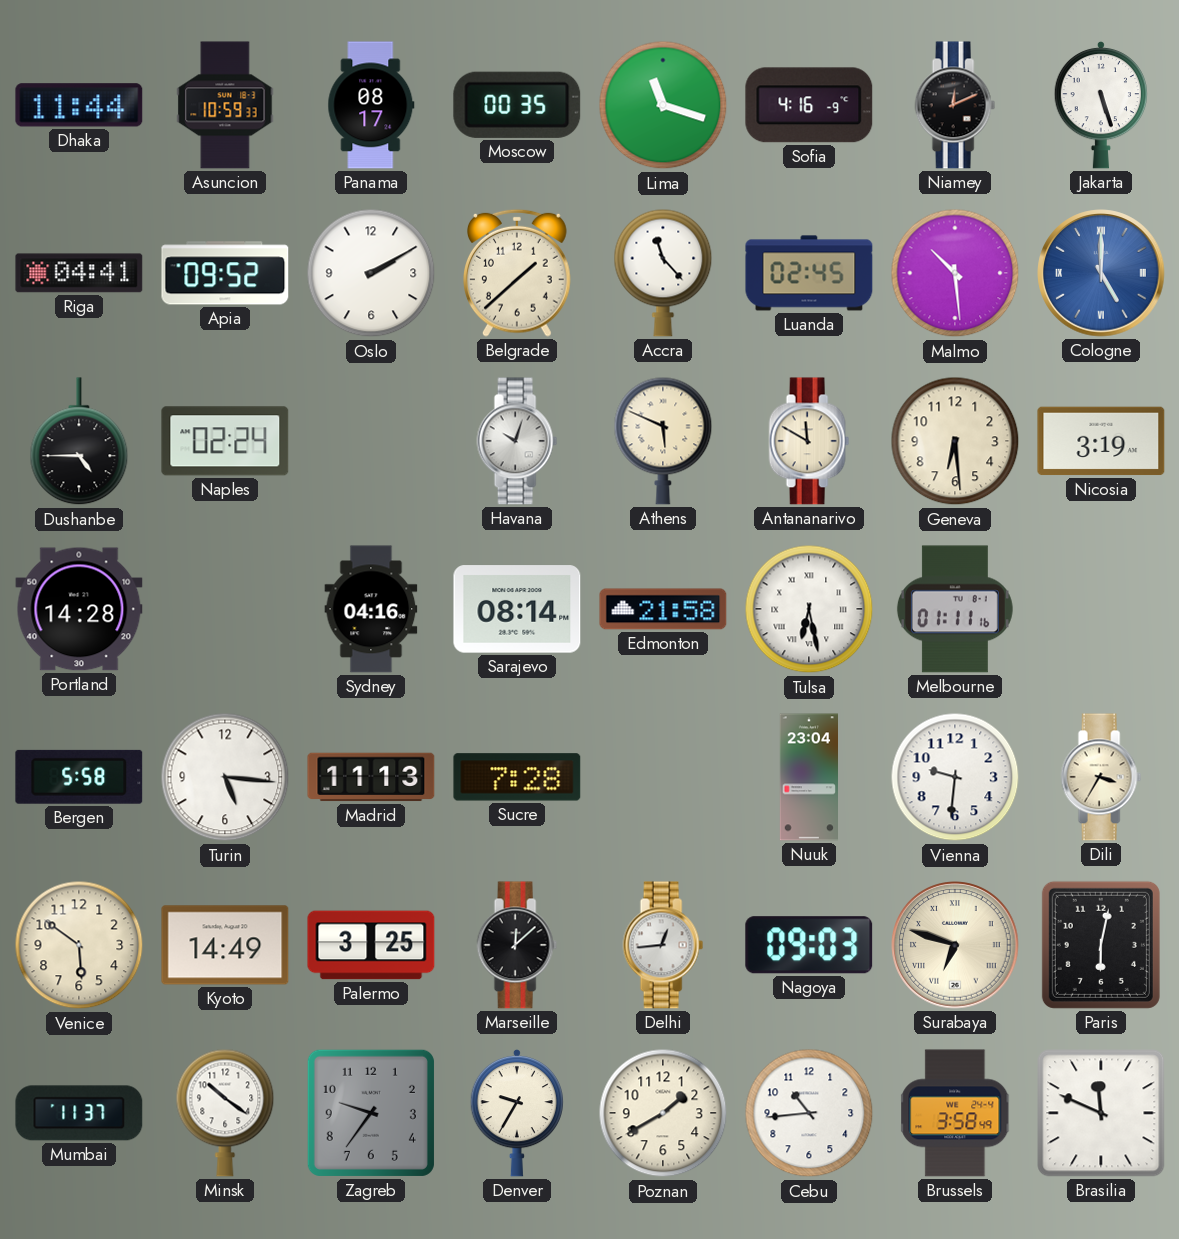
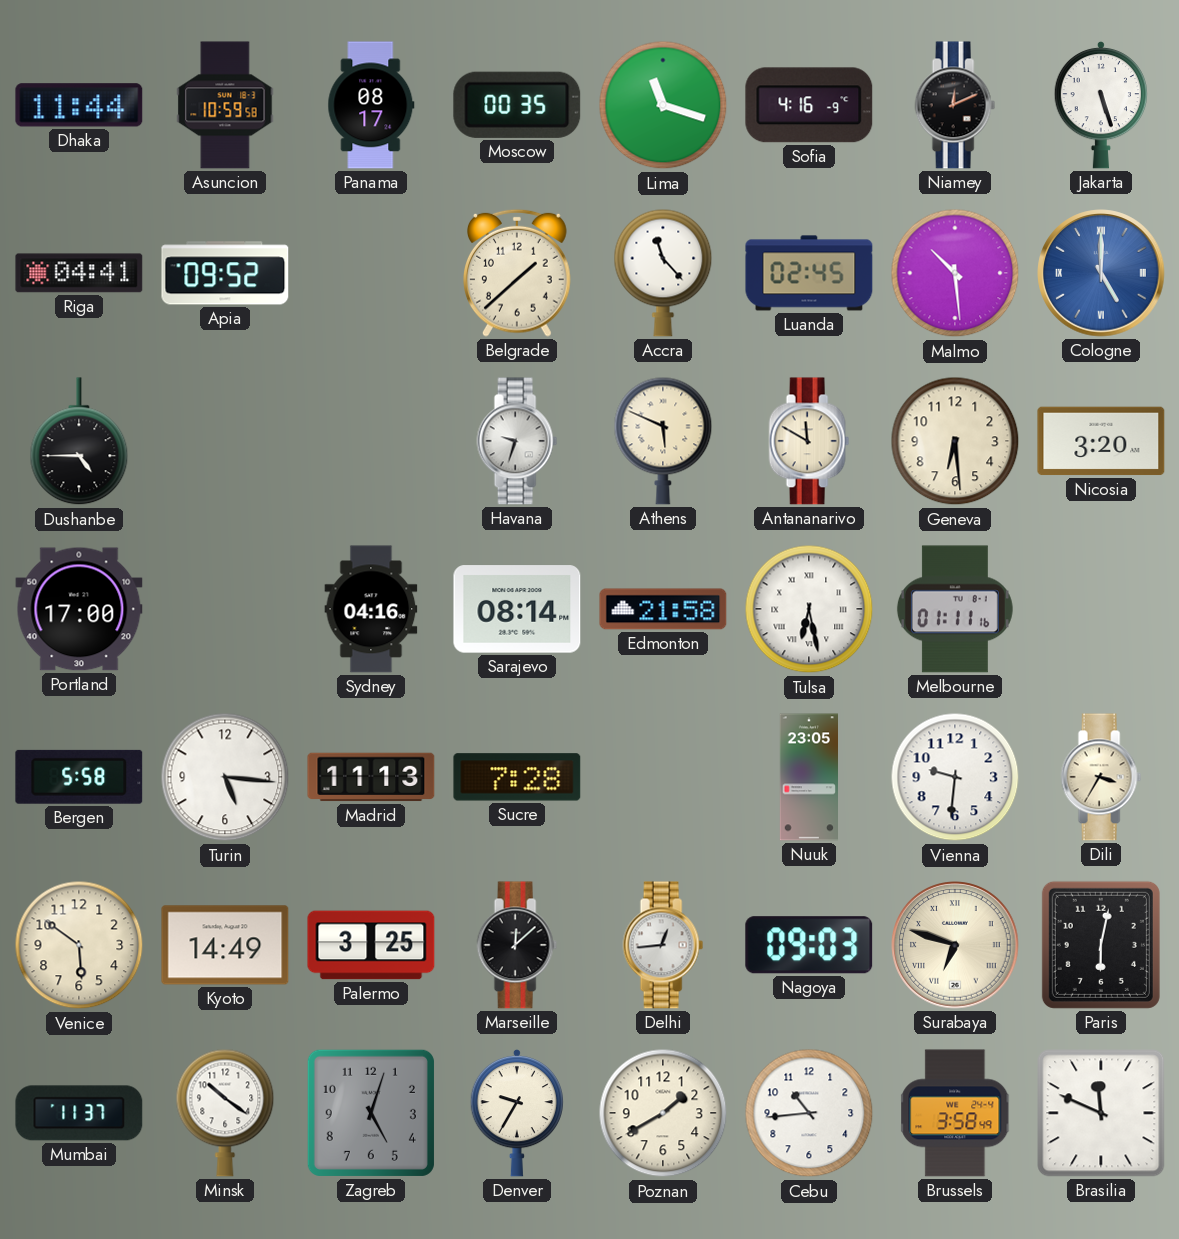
Asuncion: 10:59:33 -> 10:59:58 (225, 105)
Oslo: 2:10 -> none (371, 273)
Naples: 02:24 -> none (225, 441)
Havana: 10:03 -> 9:33 (517, 441)
Nicosia: 3:19 -> 3:20 (1101, 441)
Portland: 14:28 -> 17:00 (79, 609)
Nuuk: 23:04 -> 23:05 (808, 777)
Zagreb: 9:36 -> 5:03 (371, 1113)
